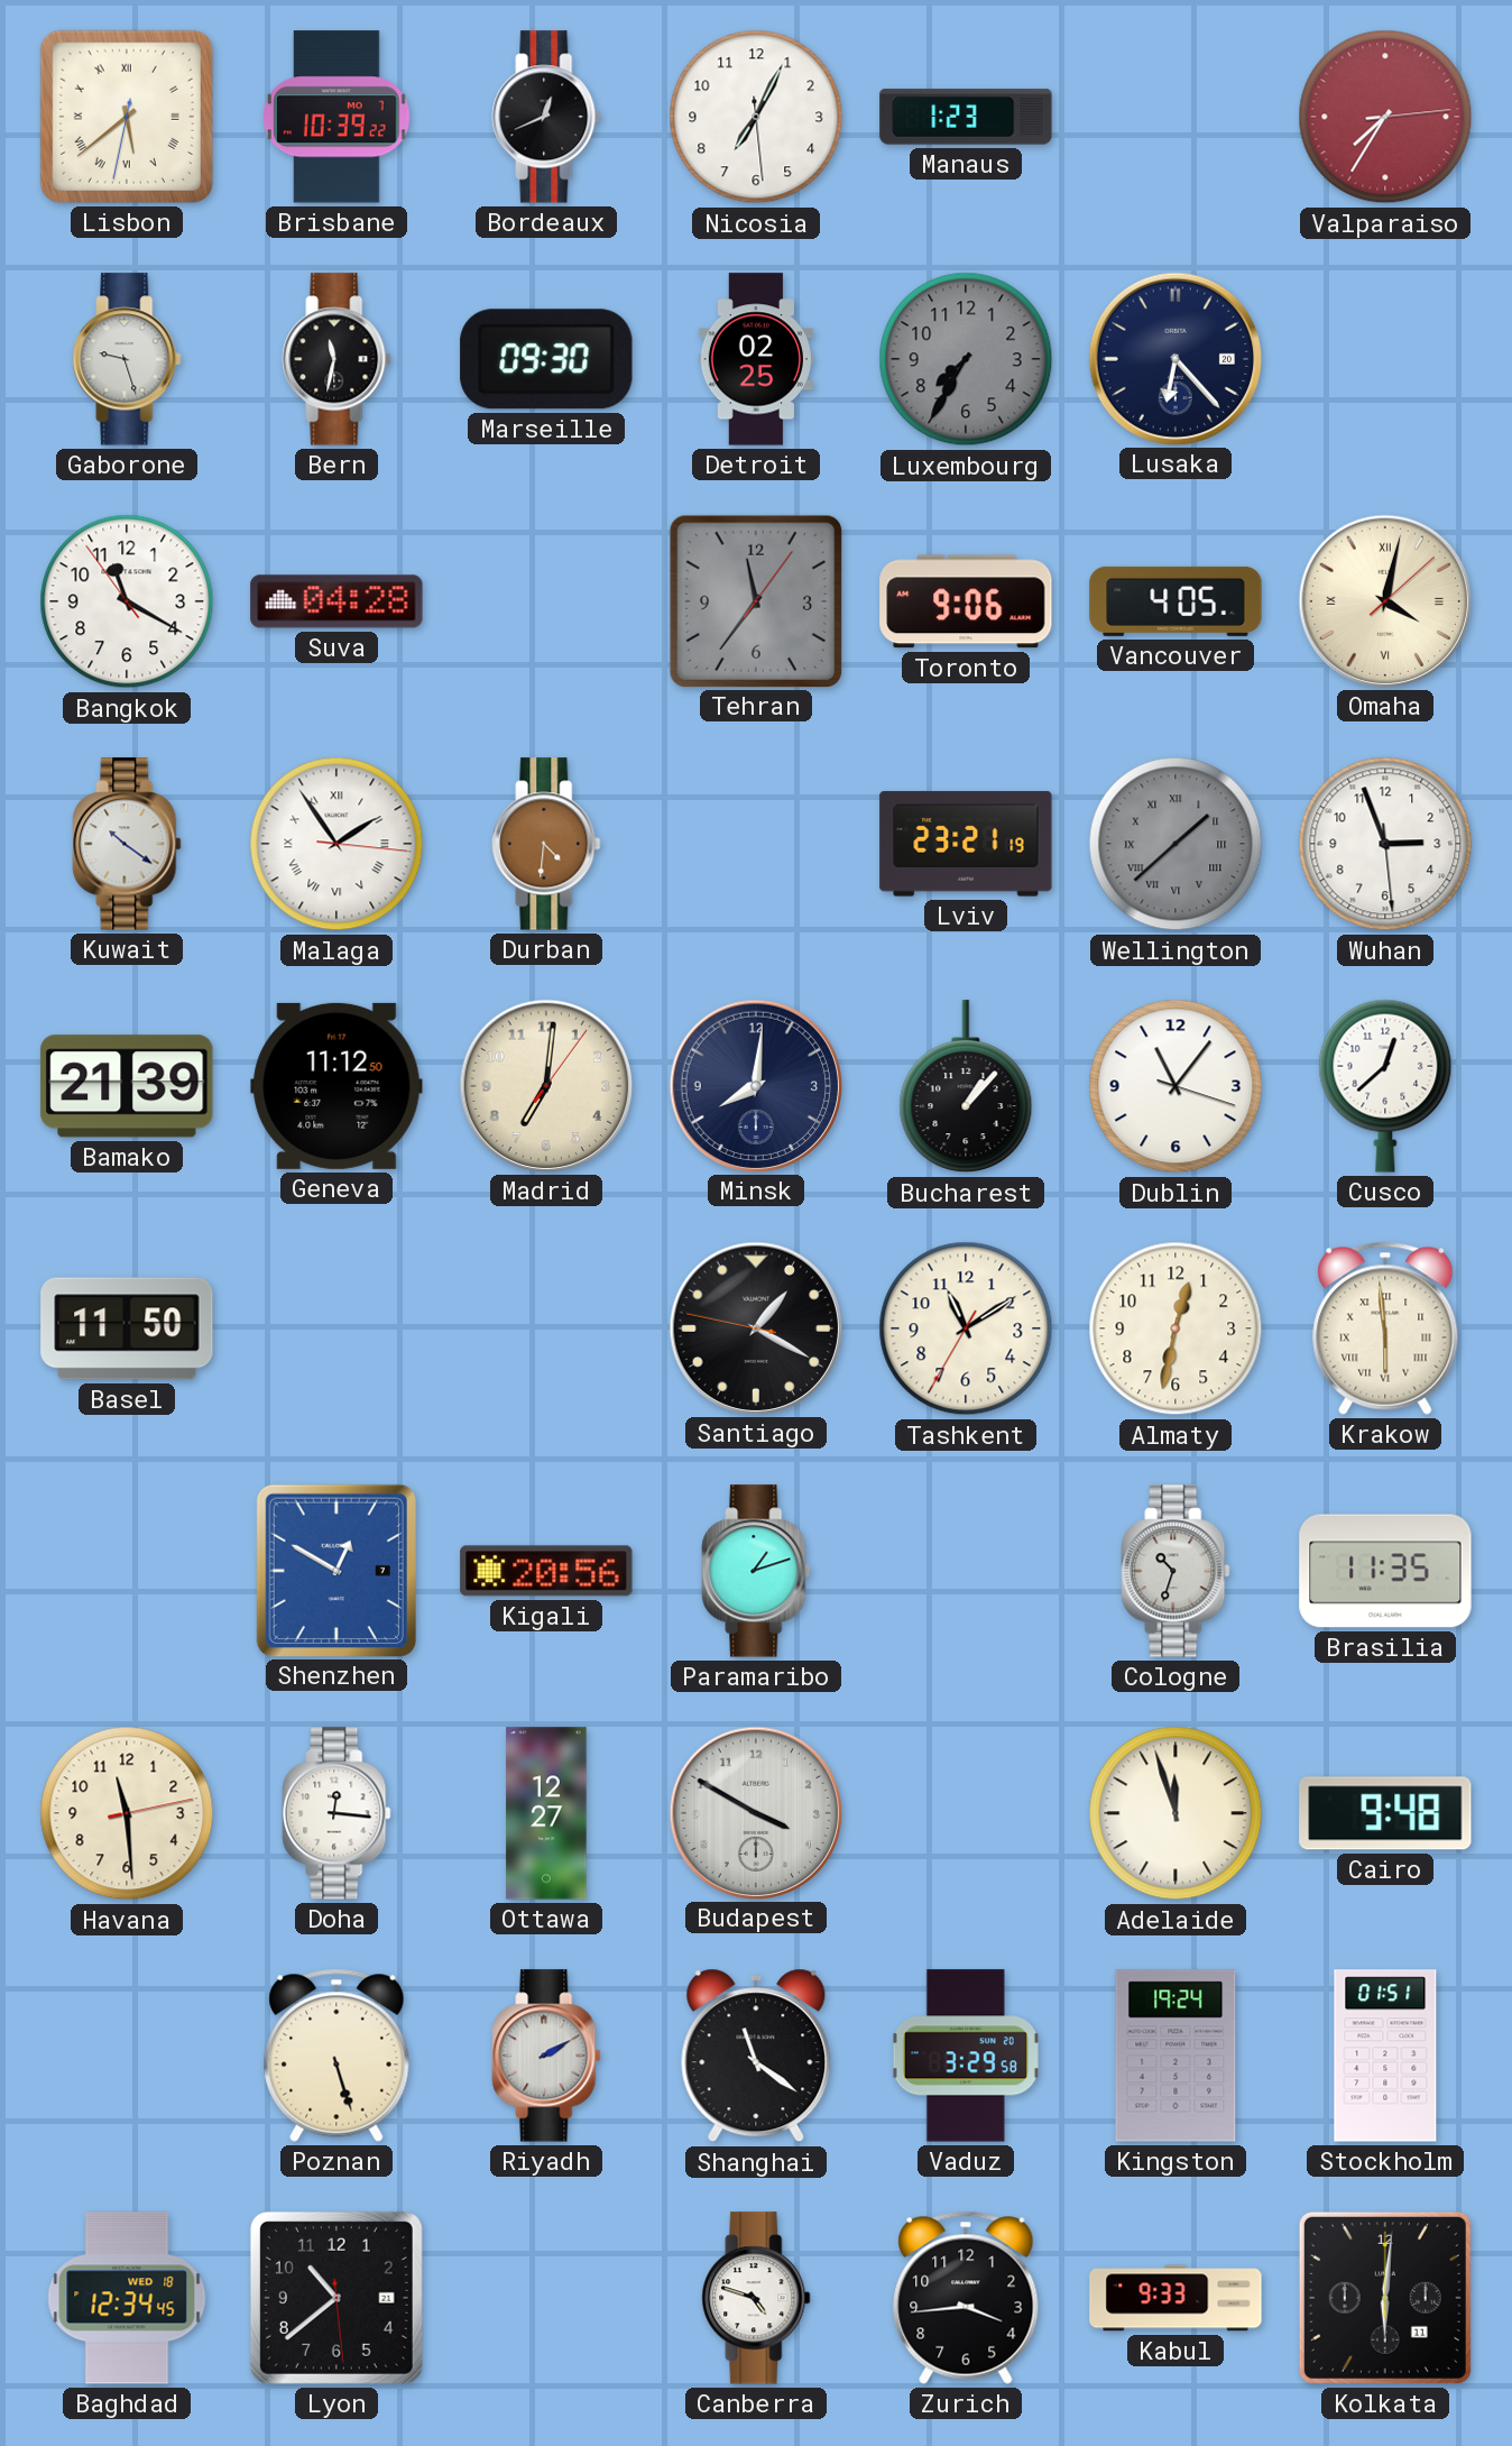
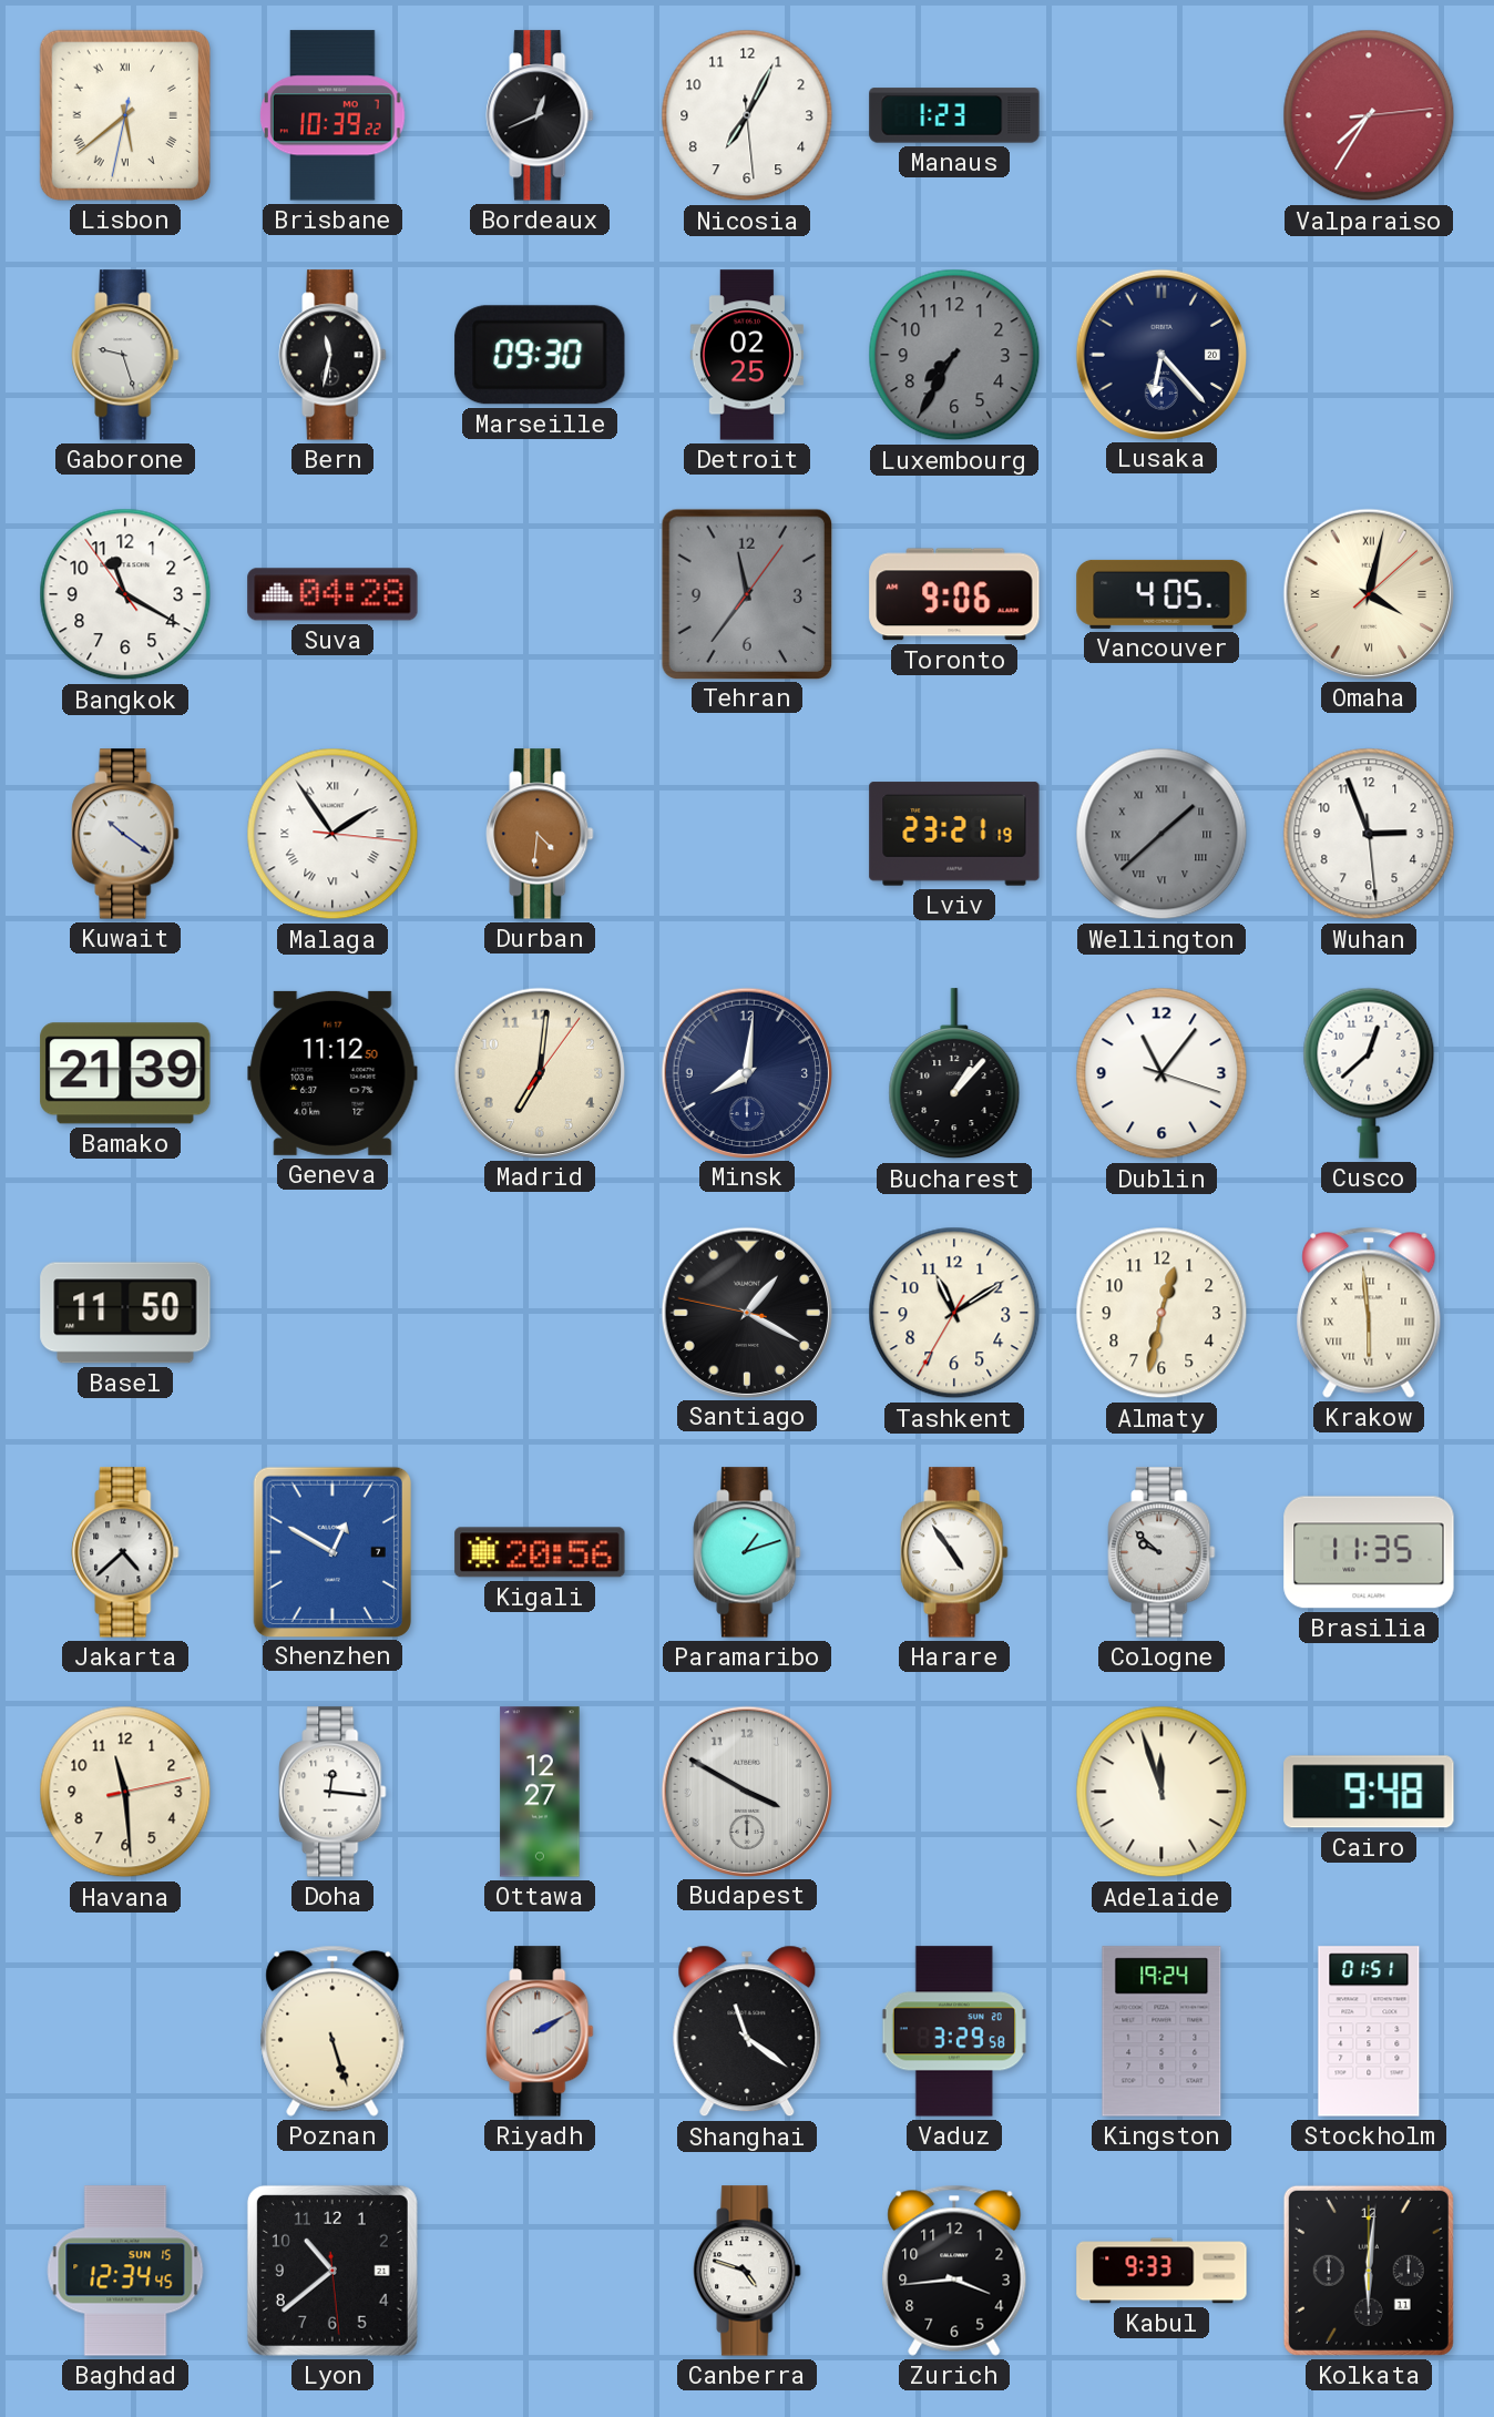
Jakarta: none -> 4:38 (125, 1552)
Harare: none -> 4:54 (954, 1552)
Cologne: 10:33 -> 9:52 (1162, 1552)
Baghdad date: WED 18 -> SUN 15 (125, 2271)
